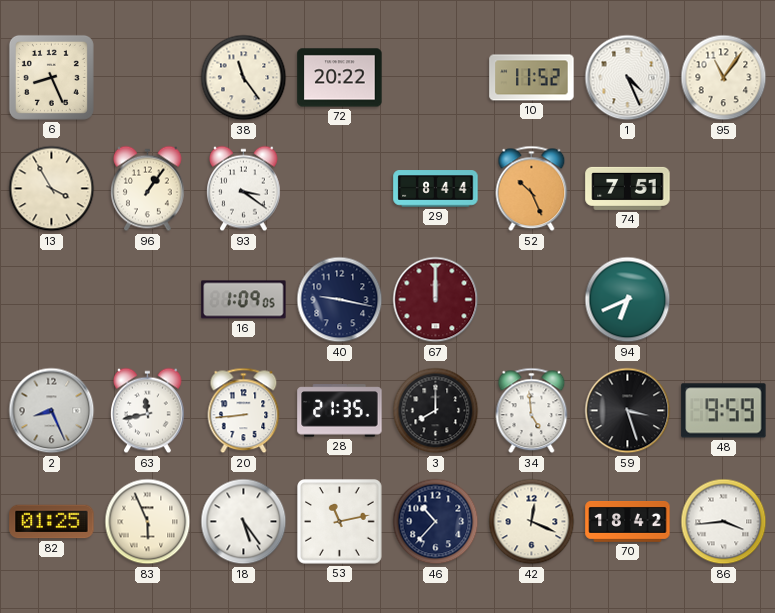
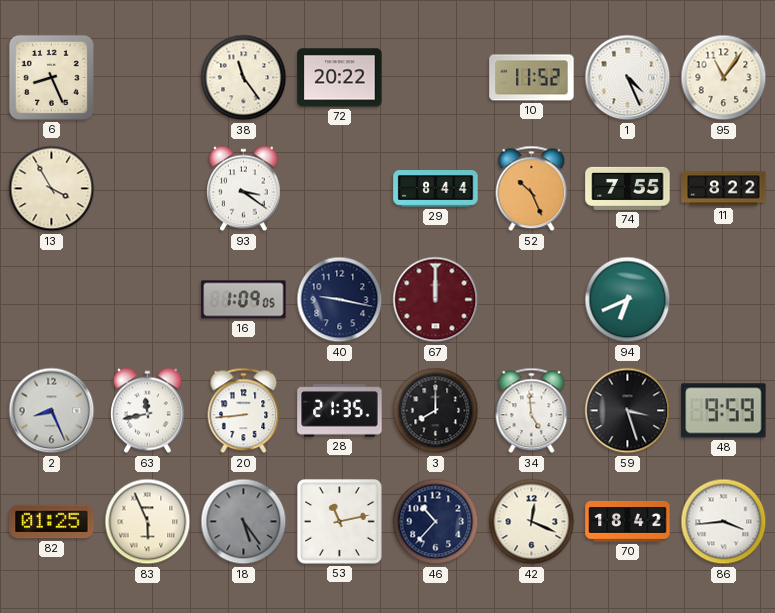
96: 1:06 -> none (148, 189)
74: 7:51 -> 7:55 (628, 188)
11: none -> 8:22 (724, 189)
18 dial: white -> grey (244, 522)
